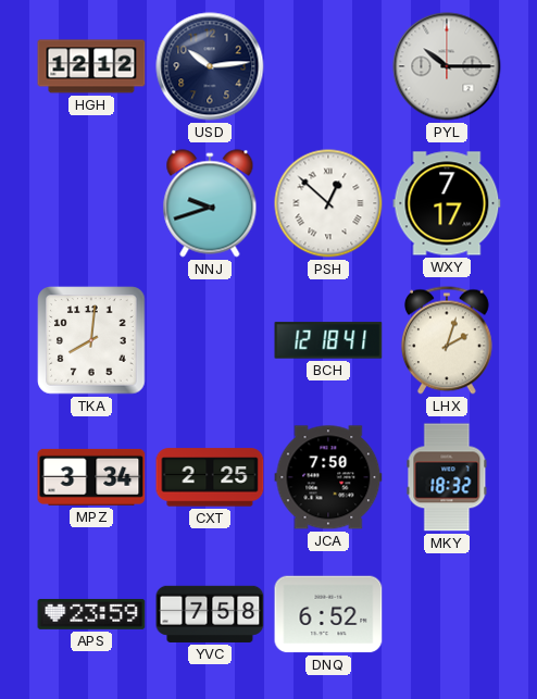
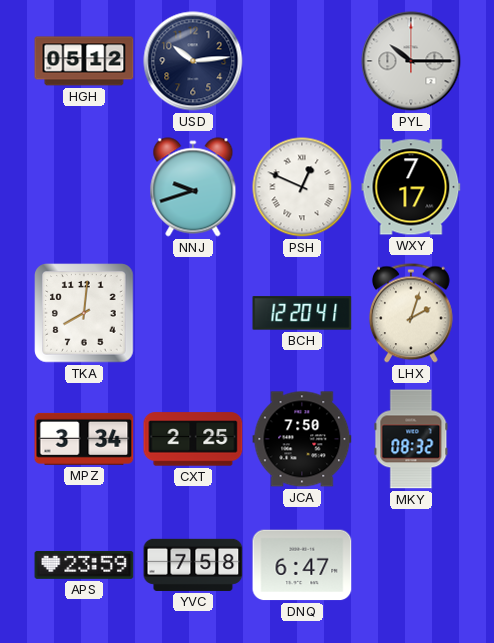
HGH: 12:12 -> 05:12 (84, 61)
PSH: 12:52 -> 12:49 (302, 187)
BCH: 12:18 -> 12:20 (302, 313)
MKY: 18:32 -> 08:32 (411, 439)
DNQ: 6:52 -> 6:47 (302, 565)
